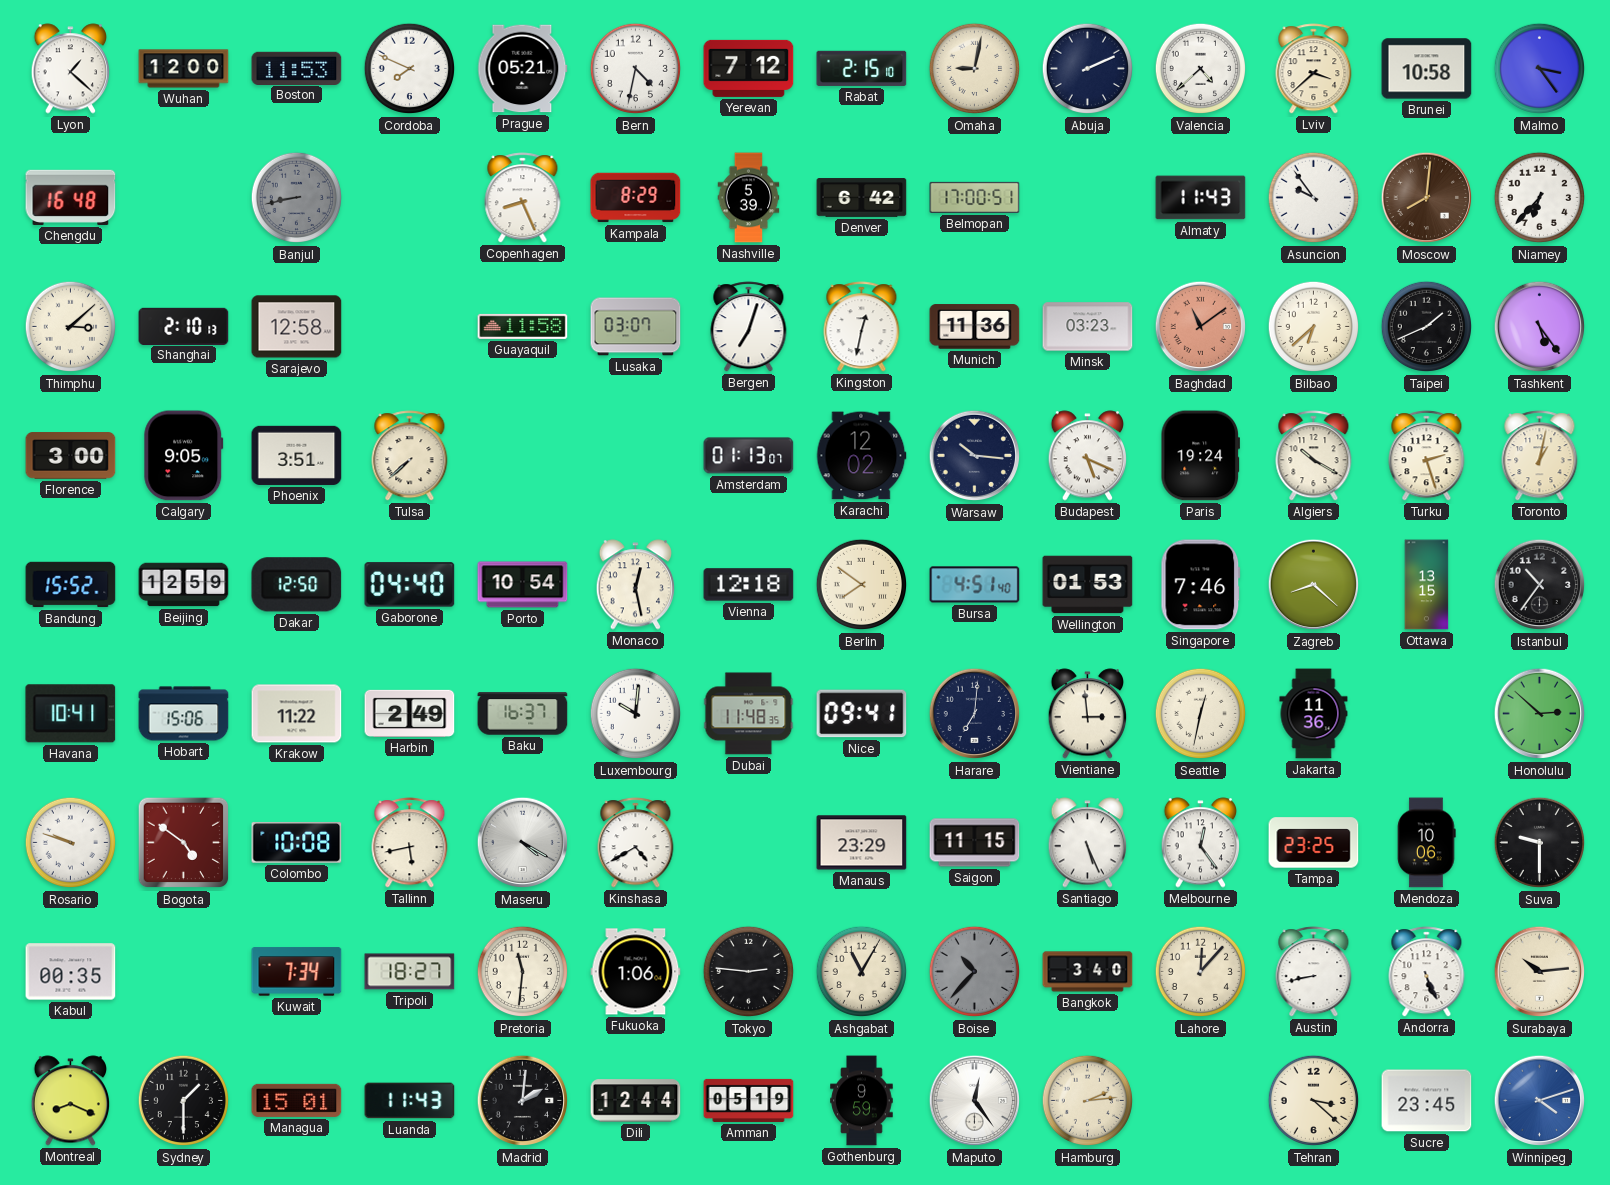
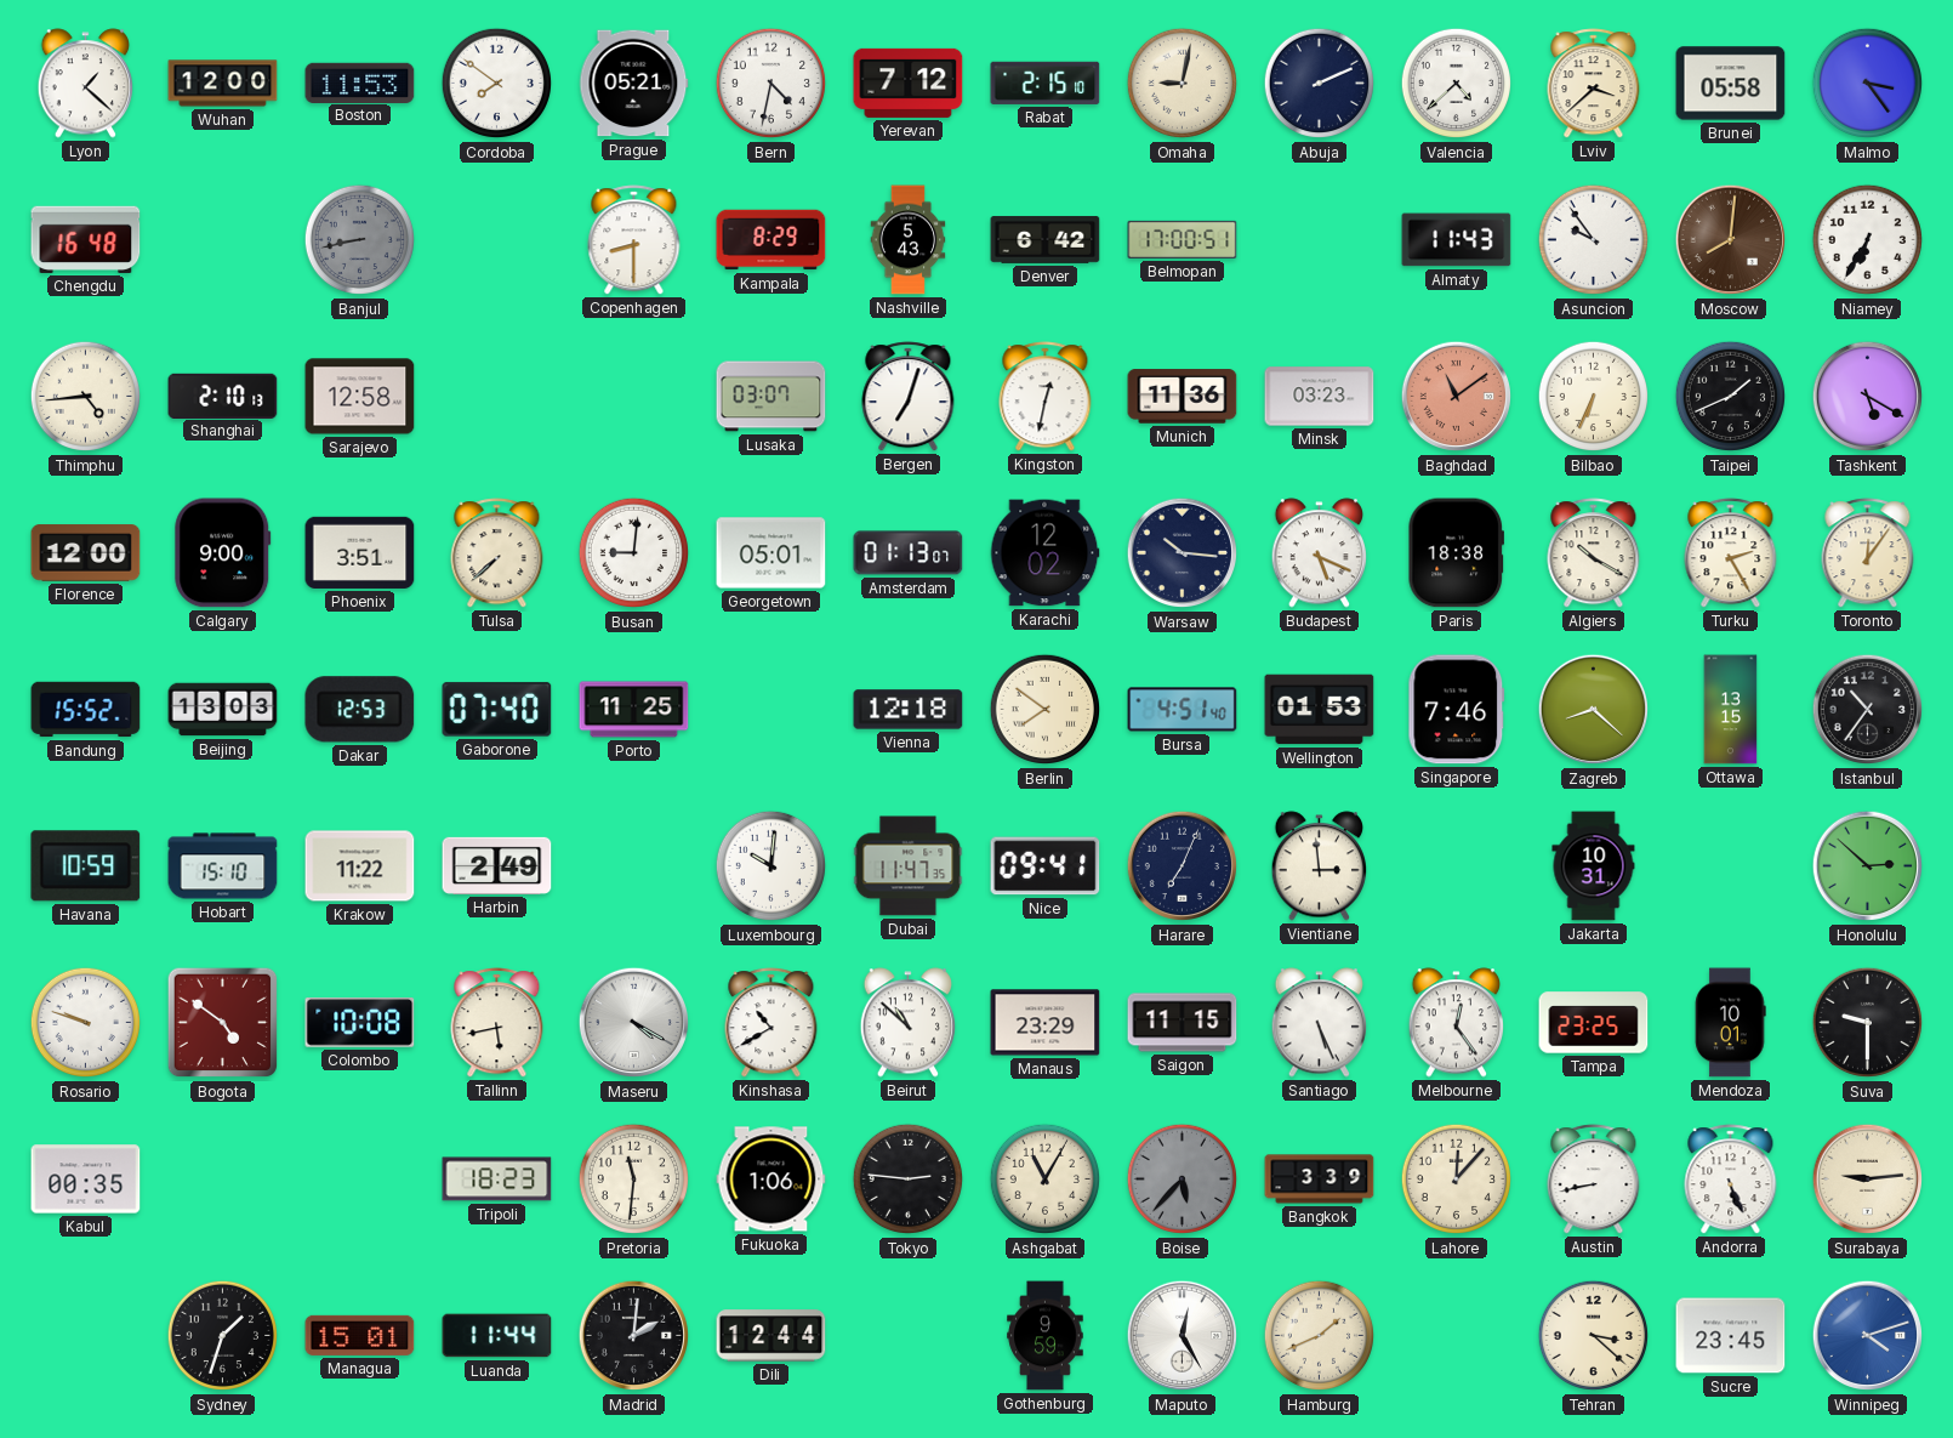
Cordoba: 7:49 -> 7:51 (496, 84)
Brunei: 10:58 -> 05:58 (1731, 84)
Copenhagen: 8:26 -> 8:30 (634, 240)
Nashville: 5:39 -> 5:43 (909, 240)
Niamey: 6:37 -> 6:35 (1867, 240)
Thimphu: 3:08 -> 4:44 (85, 397)
Guayaquil: 11:58 -> none (523, 326)
Bilbao: 6:38 -> 6:34 (1593, 397)
Tashkent: 5:24 -> 5:20 (1868, 397)
Florence: 3:00 -> 12:00 (86, 553)
Calgary: 9:05 -> 9:00 (223, 553)
Busan: none -> 9:01 (633, 553)
Georgetown: none -> 05:01 (771, 553)
Paris: 19:24 -> 18:38 (1456, 553)
Turku: 2:27 -> 2:25 (1731, 553)
Toronto: 1:02 -> 12:06 (1868, 553)
Beijing: 12:59 -> 13:03 (223, 710)
Dakar: 12:50 -> 12:53 (360, 710)
Gaborone: 04:40 -> 07:40 (497, 710)
Porto: 10:54 -> 11:25 (634, 710)
Monaco: 12:28 -> none (636, 585)
Havana: 10:41 -> 10:59 (86, 866)
Hobart: 15:06 -> 15:10 (223, 866)
Baku: 16:37 -> none (523, 714)
Dubai: 11:48 -> 11:47 (909, 866)
Harare: 7:01 -> 7:04 (1183, 866)
Seattle: 12:32 -> none (1200, 714)
Jakarta: 11:36 -> 10:31 (1594, 866)
Kinshasa: 4:40 -> 10:40 (771, 1023)
Beirut: none -> 10:52 (909, 1023)
Mendoza: 10:06 -> 10:01 (1731, 1023)
Kuwait: 7:34 -> none (297, 972)
Tripoli: 18:27 -> 18:23 (497, 1180)
Boise: 10:37 -> 5:37 (1182, 1180)
Bangkok: 3:40 -> 3:39 (1320, 1180)
Surabaya: 10:14 -> 9:14 (1868, 1180)
Montreal: 8:19 -> none (71, 1101)
Sydney: 1:30 -> 1:33 (222, 1336)
Luanda: 11:43 -> 11:44 (497, 1336)
Amman: 05:19 -> none (749, 1100)
Maputo: 12:24 -> 12:25 (1183, 1336)
Hamburg: 2:14 -> 1:41 (1319, 1336)
